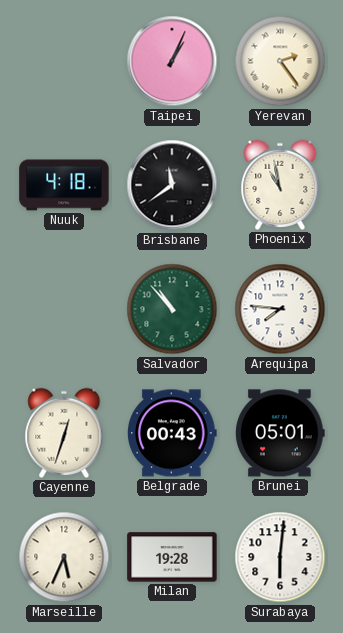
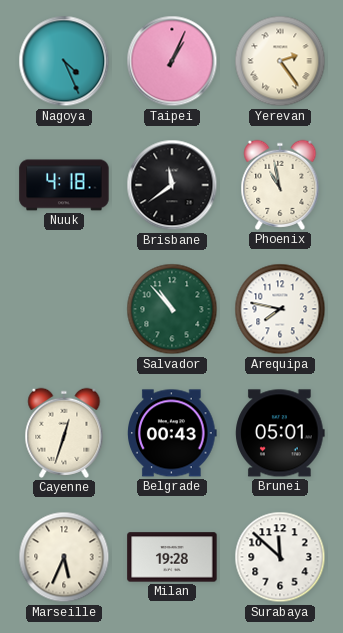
Nagoya: none -> 4:26 (64, 61)
Arequipa: 7:46 -> 7:47 (280, 309)
Surabaya: 6:01 -> 11:52 (280, 557)
